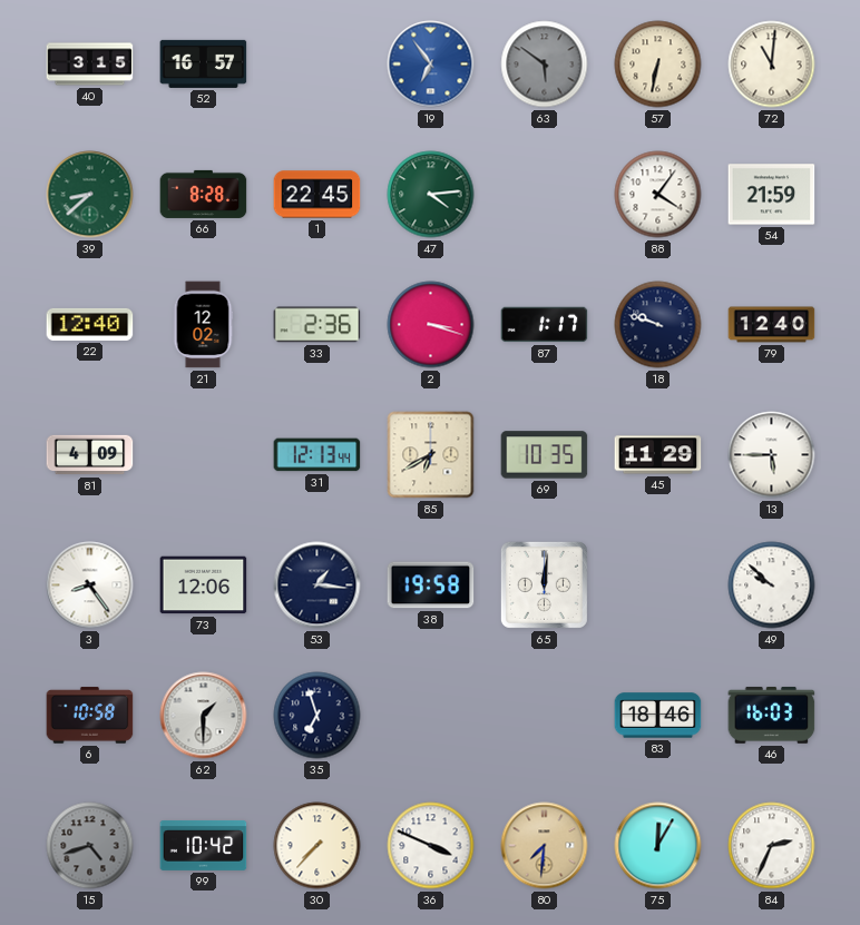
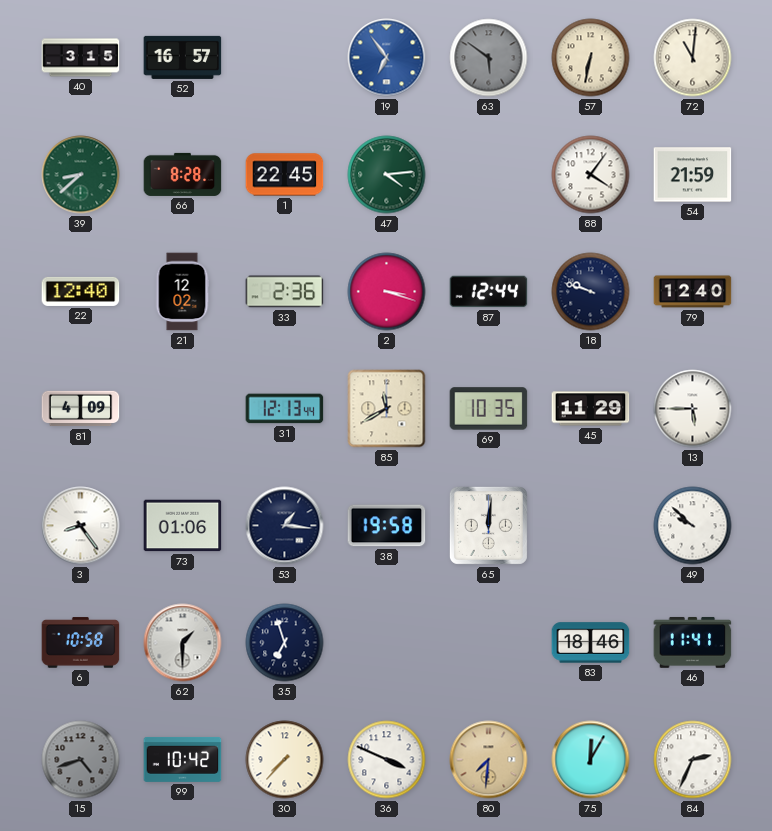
87: 1:17 -> 12:44 (489, 292)
85: 6:40 -> 11:40 (387, 409)
73: 12:06 -> 01:06 (183, 526)
46: 16:03 -> 11:41 (693, 642)
